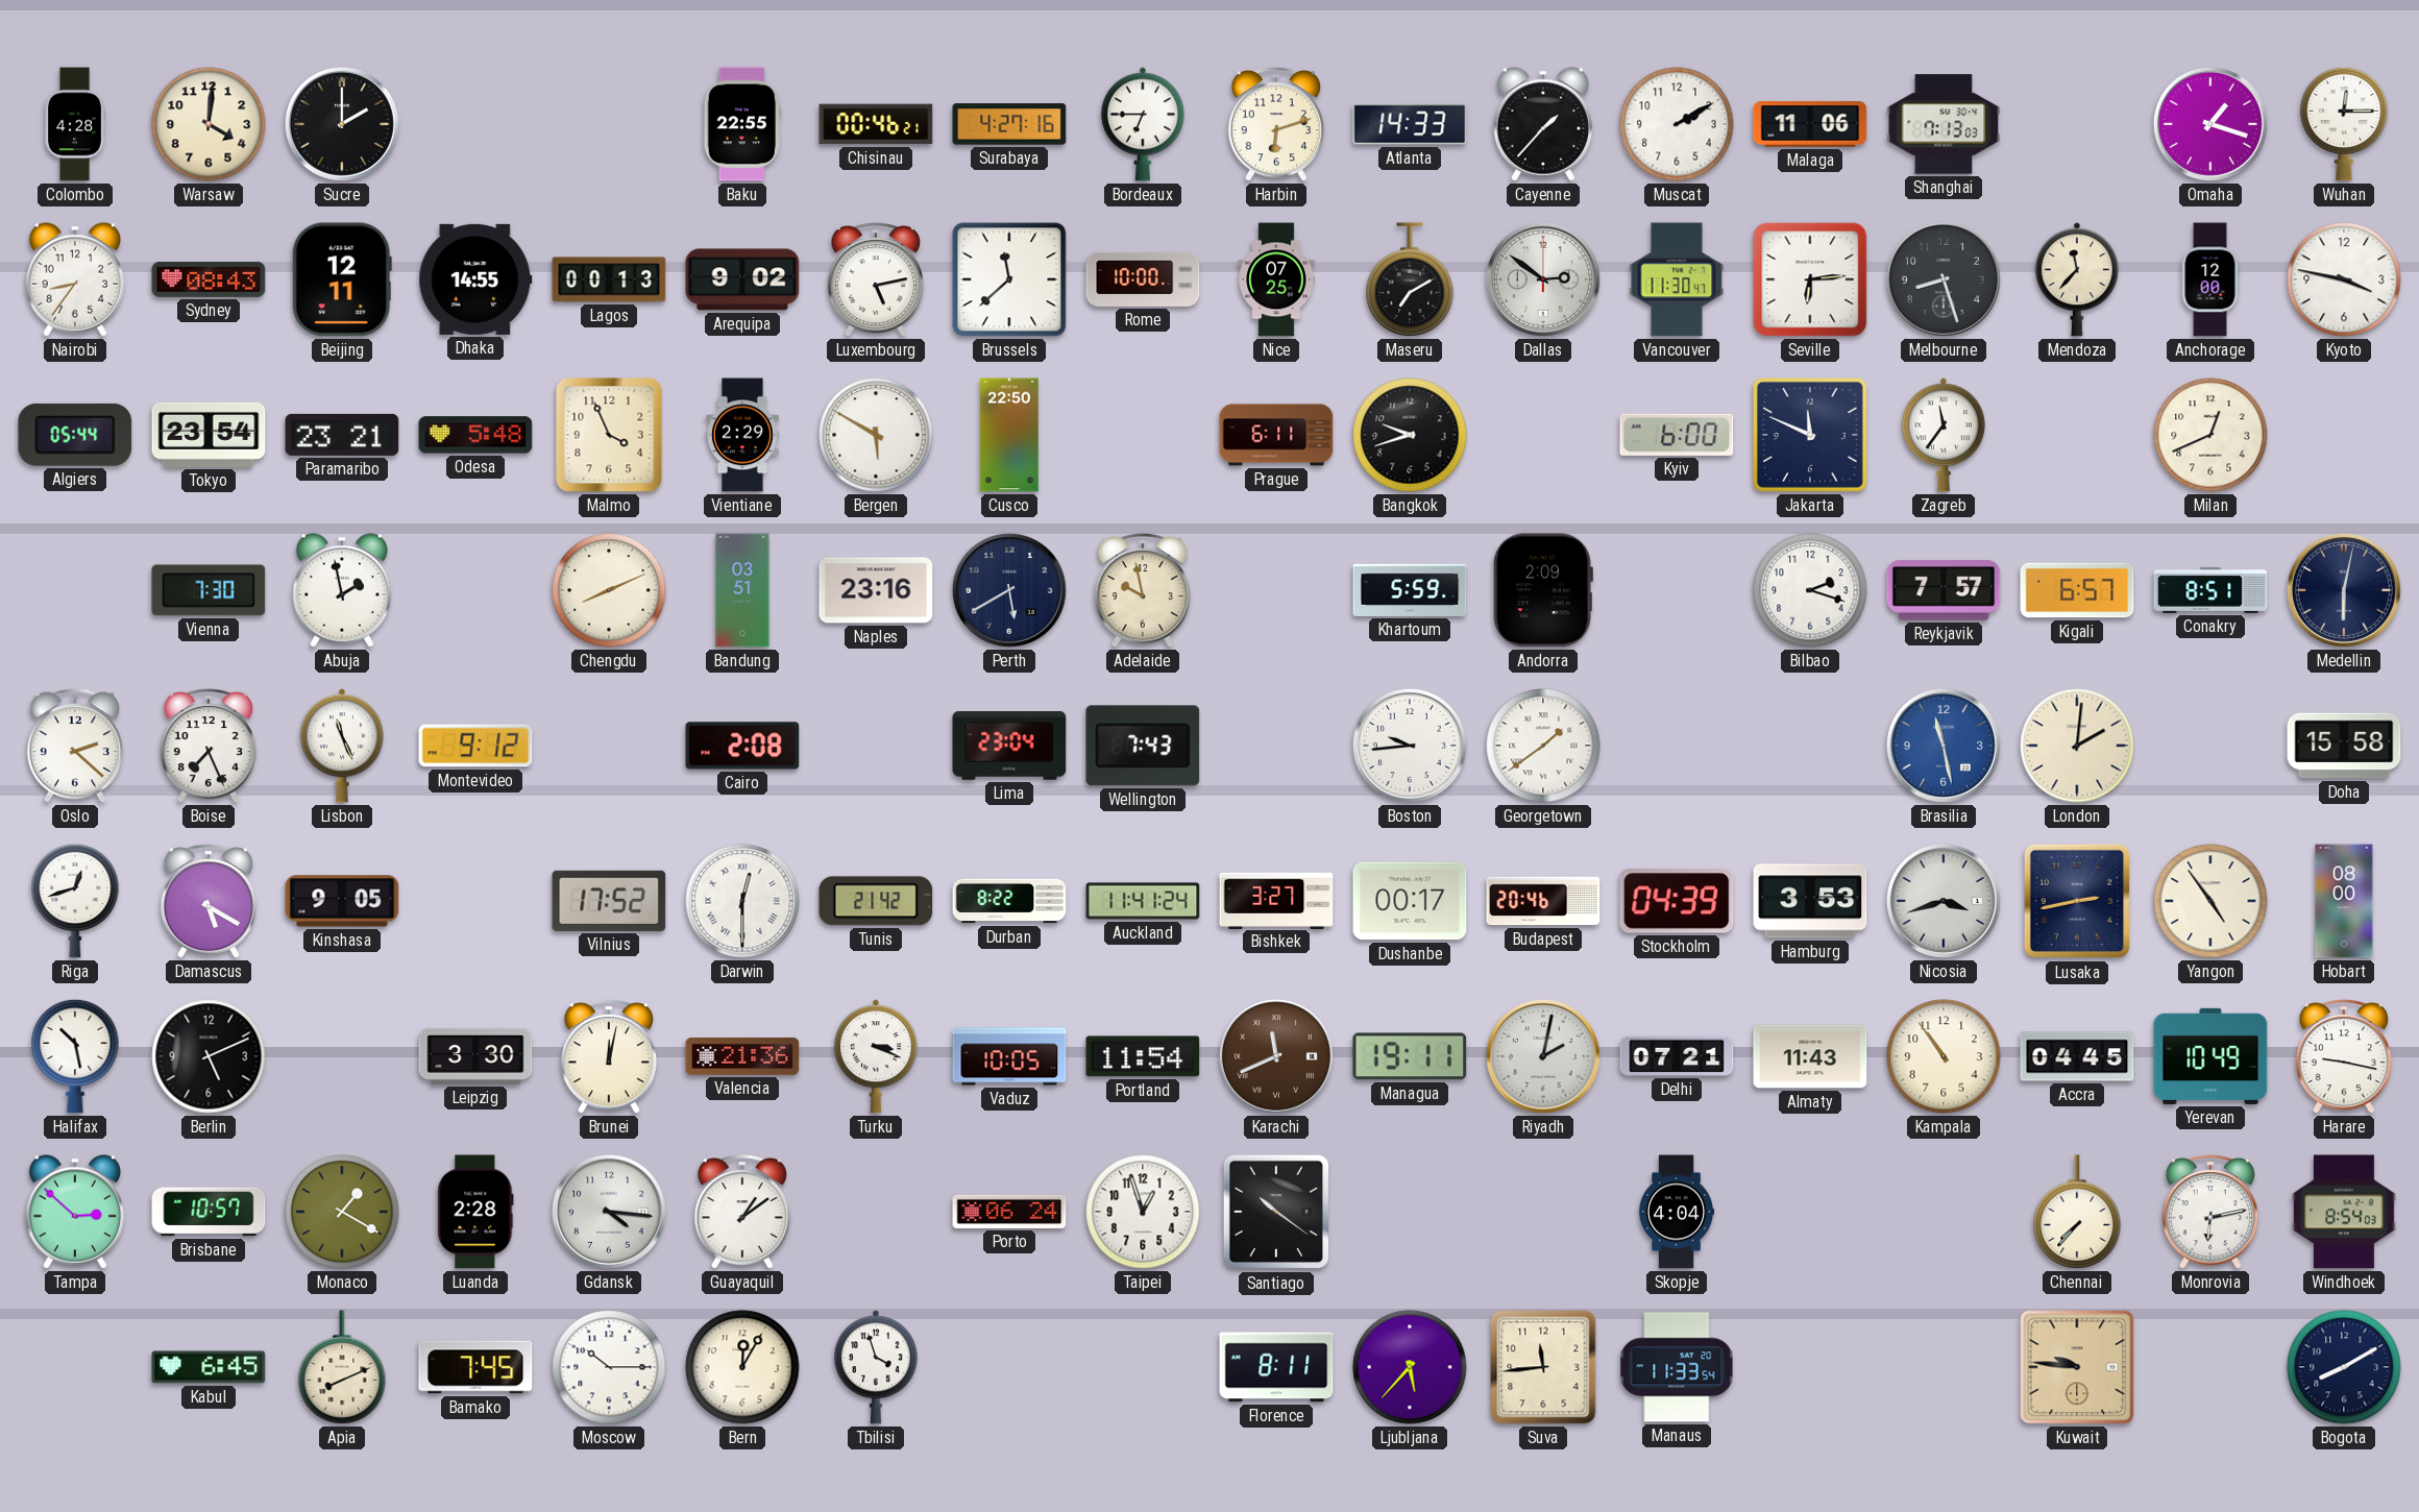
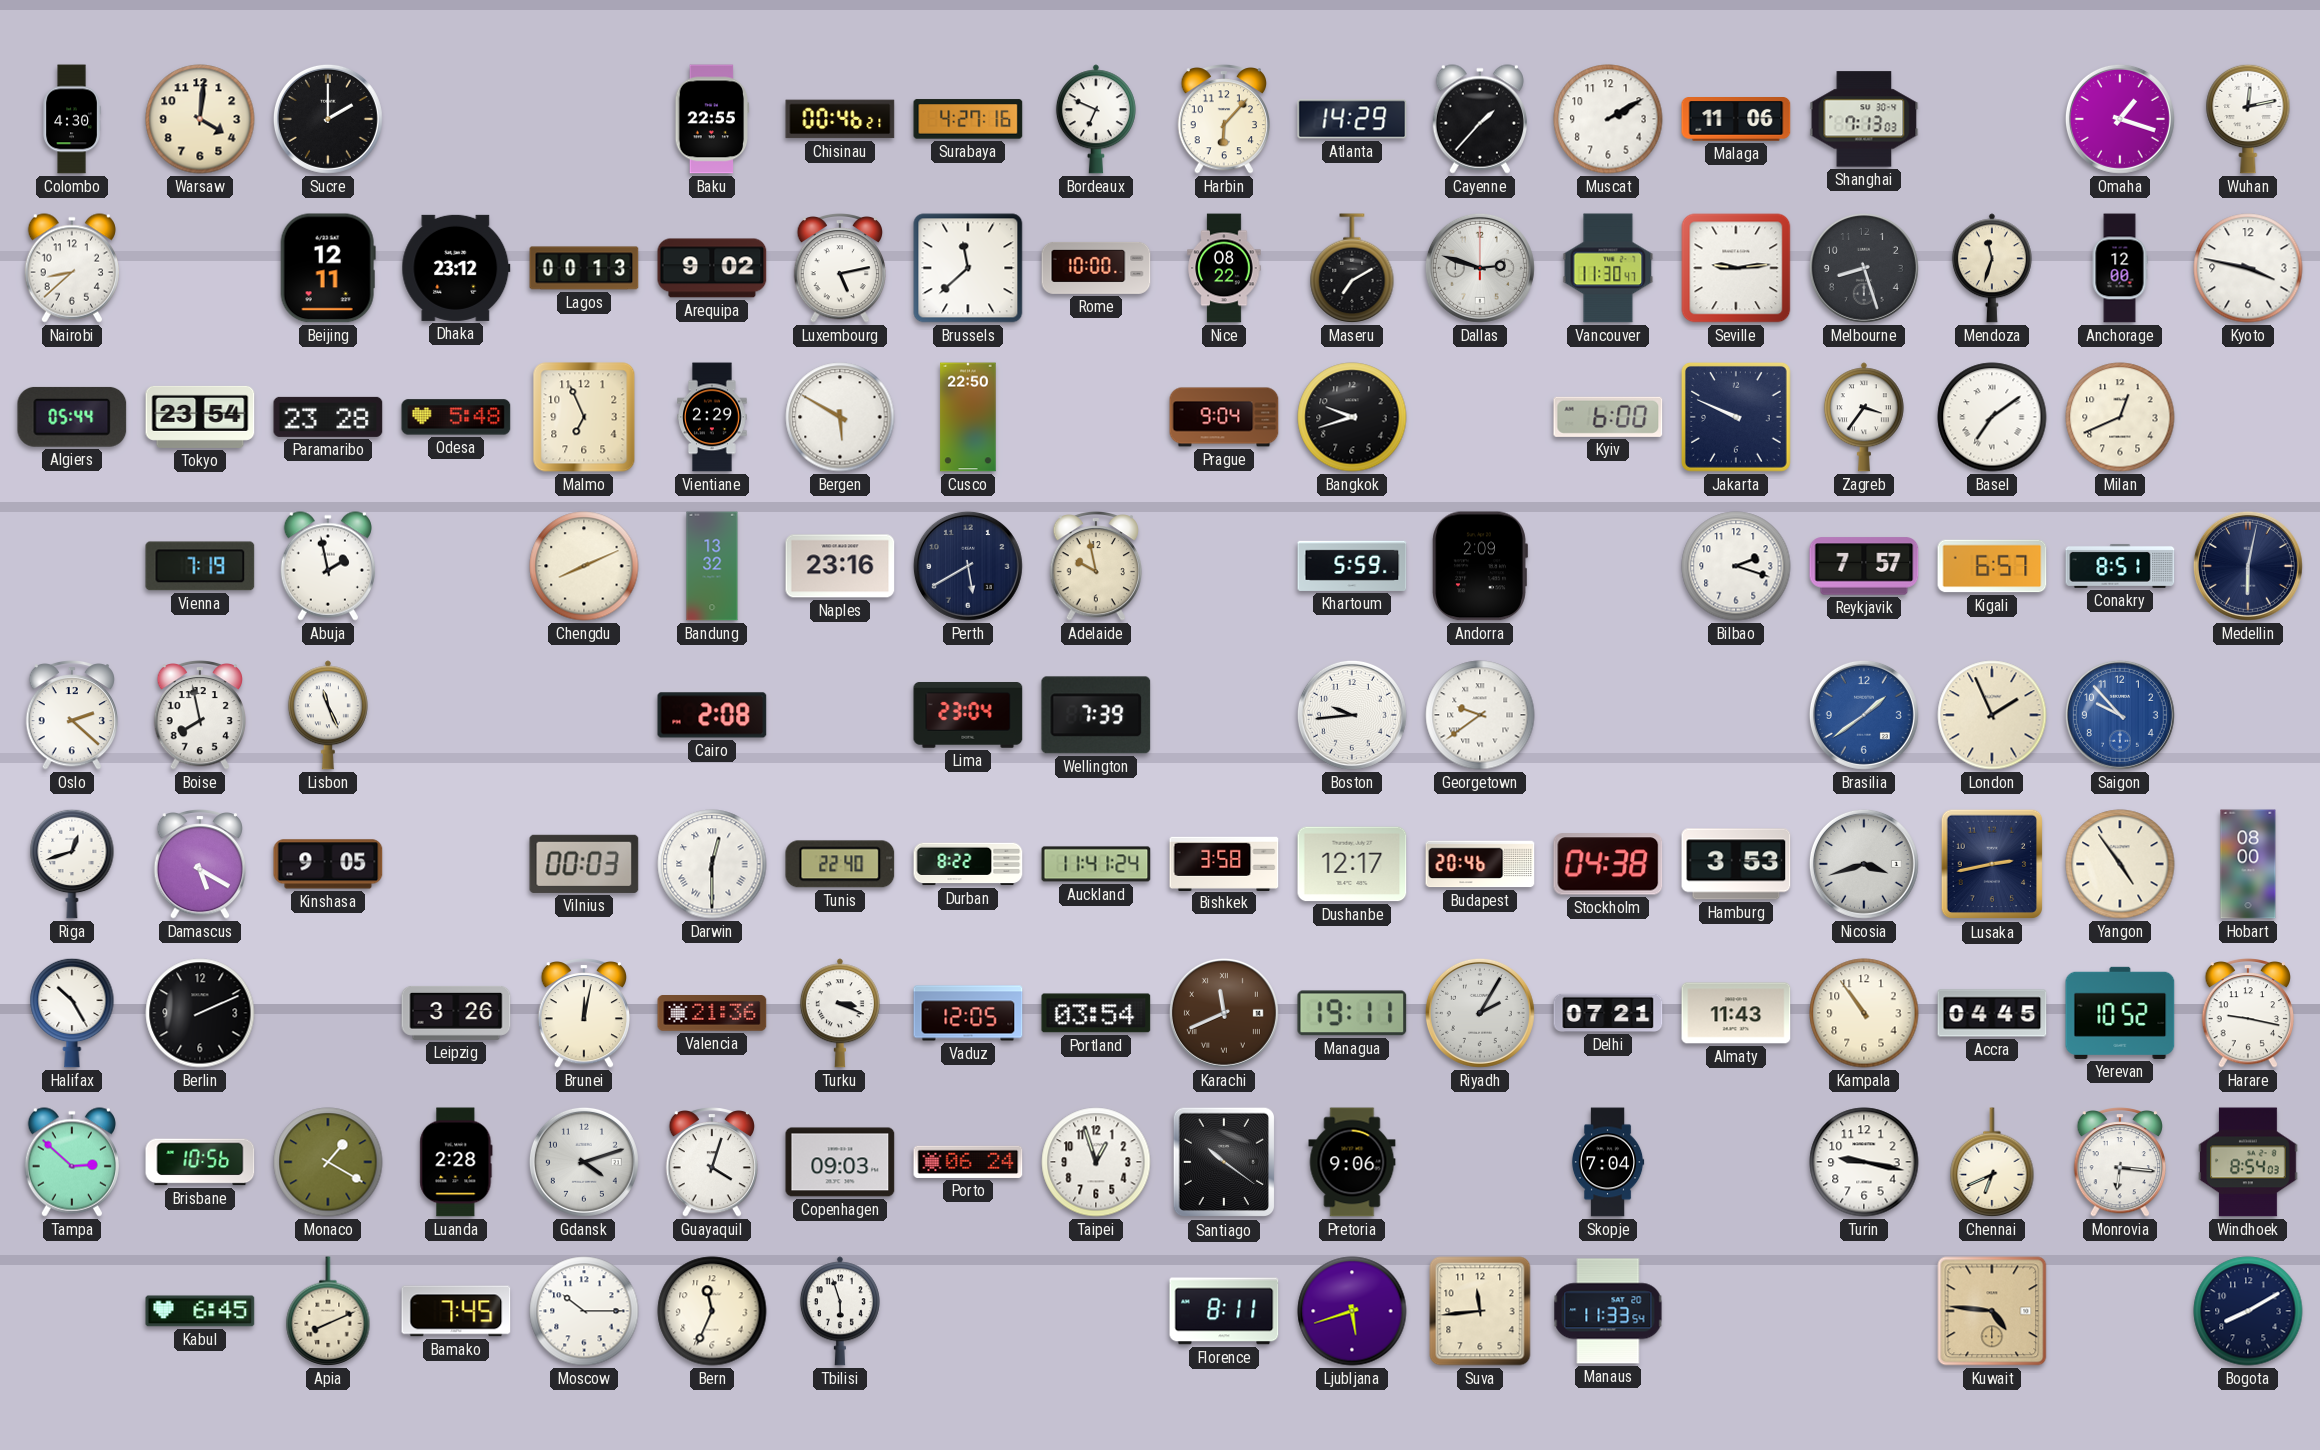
Colombo: 4:28 -> 4:30 (72, 119)
Bordeaux: 6:45 -> 6:49 (1096, 119)
Harbin: 6:12 -> 6:07 (1223, 120)
Atlanta: 14:33 -> 14:29 (1352, 119)
Wuhan: 12:15 -> 12:13 (2248, 119)
Nairobi: 8:36 -> 8:38 (72, 268)
Sydney: 08:43 -> none (209, 281)
Dhaka: 14:55 -> 23:12 (456, 268)
Nice: 07:25 -> 08:22 (1224, 268)
Dallas: 2:51 -> 2:48 (1480, 268)
Seville: 6:14 -> 9:14 (1736, 268)
Mendoza: 11:37 -> 11:33 (1992, 268)
Paramaribo: 23:21 -> 23:28 (328, 417)
Malmo: 3:56 -> 6:56 (584, 417)
Prague: 6:11 -> 9:04 (1224, 417)
Jakarta: 11:49 -> 9:49 (1736, 417)
Zagreb: 11:36 -> 3:36 (1864, 417)
Basel: none -> 7:09 (1992, 417)
Vienna: 7:30 -> 7:19 (200, 566)
Bandung: 03:51 -> 13:32 (712, 566)
Boise: 7:26 -> 7:58 (199, 716)
Montevideo: 9:12 -> none (475, 746)
Wellington: 7:43 -> 7:39 (1096, 715)
Georgetown: 1:39 -> 9:39 (1480, 715)
Brasilia: 11:28 -> 1:39 (1864, 715)
London: 2:01 -> 1:56 (1992, 715)
Saigon: none -> 9:53 (2120, 715)
Doha: 15:58 -> none (2344, 746)
Vilnius: 17:52 -> 00:03 (584, 864)
Tunis: 21:42 -> 22:40 (840, 864)
Bishkek: 3:27 -> 3:58 (1224, 863)
Dushanbe: 00:17 -> 12:17 (1352, 864)
Stockholm: 04:39 -> 04:38 (1608, 864)
Halifax: 10:28 -> 10:25 (72, 1013)
Berlin: 5:11 -> 2:11 (200, 1013)
Leipzig: 3:30 -> 3:26 (456, 1013)
Vaduz: 10:05 -> 12:05 (968, 1013)
Portland: 11:54 -> 03:54 (1096, 1013)
Riyadh: 2:02 -> 2:05 (1480, 1013)
Yerevan: 10:49 -> 10:52 (2120, 1013)
Brisbane: 10:57 -> 10:56 (200, 1162)
Gdansk: 4:16 -> 4:12 (584, 1162)
Guayaquil: 1:09 -> 4:03 (711, 1163)
Copenhagen: none -> 09:03 (840, 1162)
Pretoria: none -> 9:06 (1352, 1162)
Skopje: 4:04 -> 7:04 (1608, 1162)
Turin: none -> 9:17 (1864, 1162)
Chennai: 7:37 -> 6:41 (1992, 1162)
Monrovia: 6:13 -> 6:16 (2119, 1163)
Bern: 12:05 -> 11:34 (712, 1311)
Tbilisi: 3:57 -> 5:57 (840, 1311)
Ljubljana: 5:37 -> 5:42 (1352, 1311)
Kuwait: 9:46 -> 4:46 (1992, 1311)
